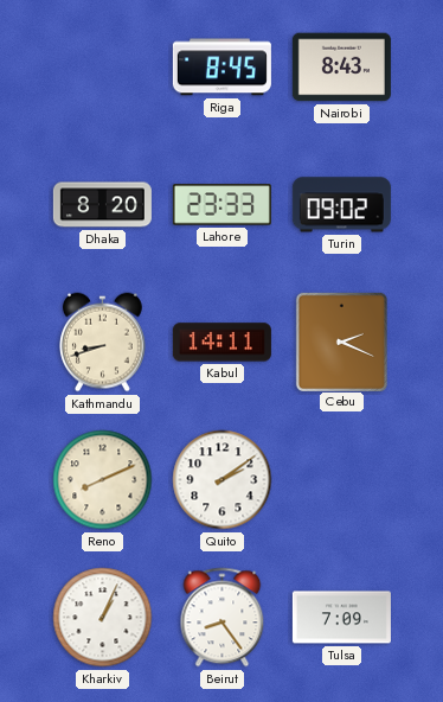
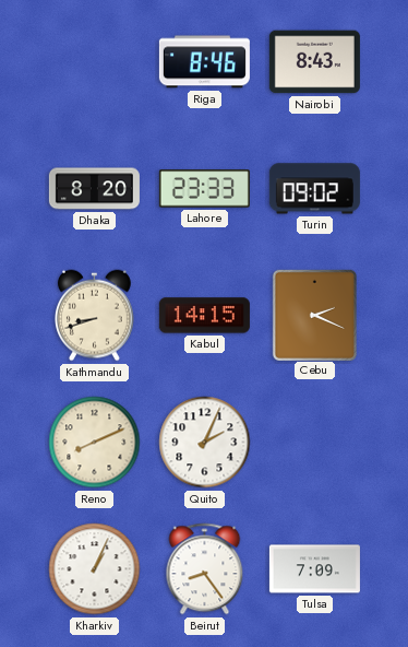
Riga: 8:45 -> 8:46 (204, 62)
Kabul: 14:11 -> 14:15 (204, 316)
Quito: 2:09 -> 2:04 (205, 443)
